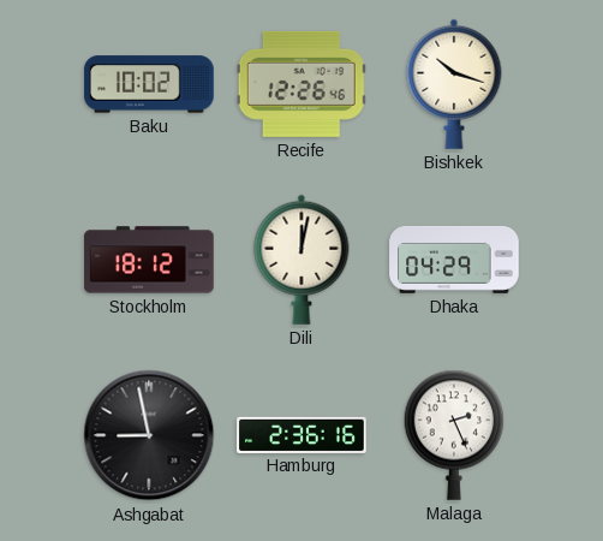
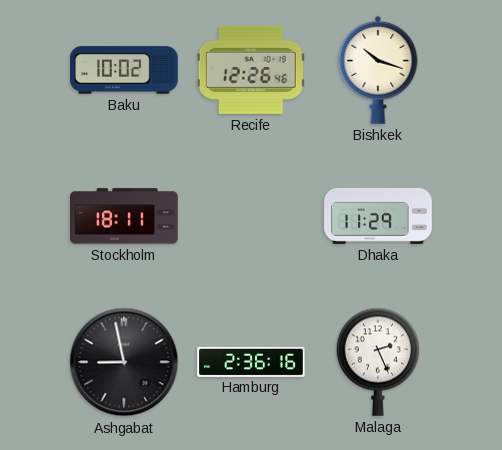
Stockholm: 18:12 -> 18:11 (124, 216)
Dili: 12:02 -> none (301, 260)
Dhaka: 04:29 -> 11:29 (378, 216)
